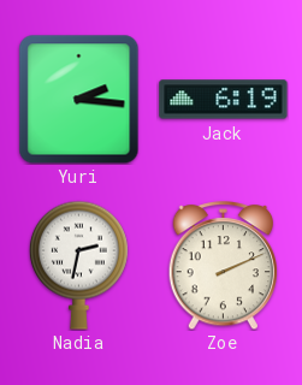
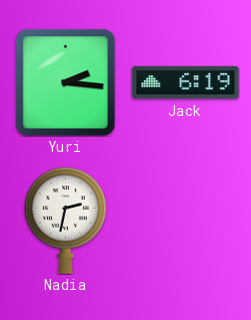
Zoe: 2:11 -> none (223, 266)
